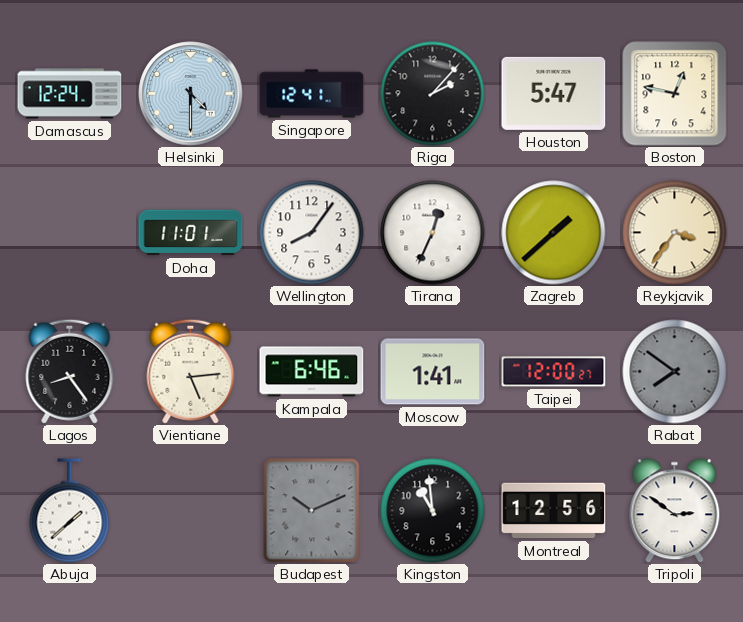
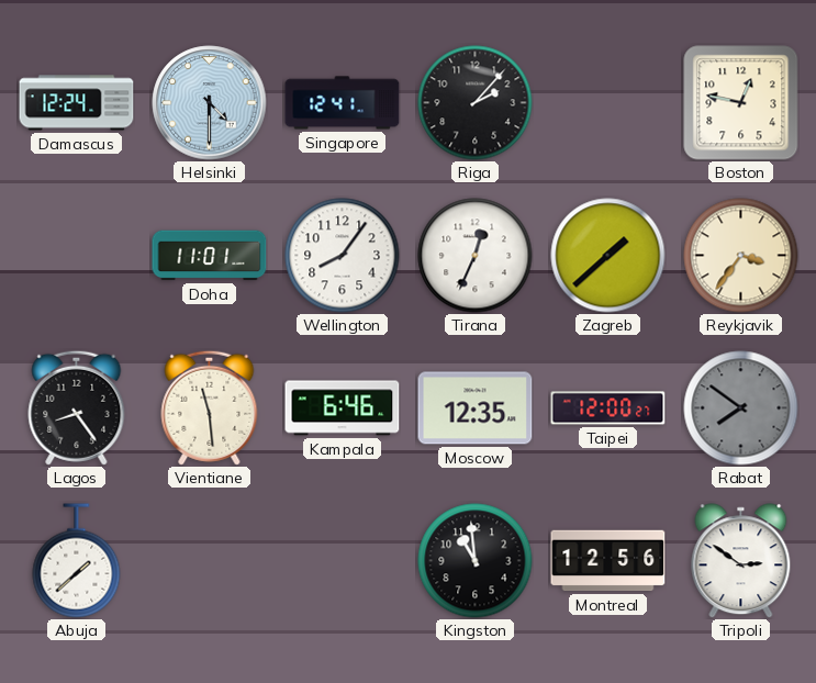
Houston: 5:47 -> none (554, 93)
Vientiane: 5:14 -> 11:29 (210, 407)
Moscow: 1:41 -> 12:35 (476, 408)
Budapest: 10:11 -> none (312, 511)
